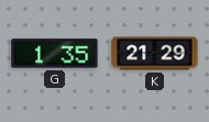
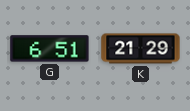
G: 1:35 -> 6:51 (50, 49)
